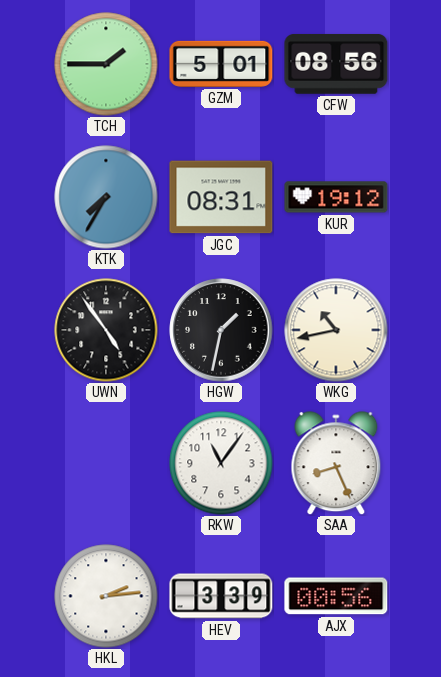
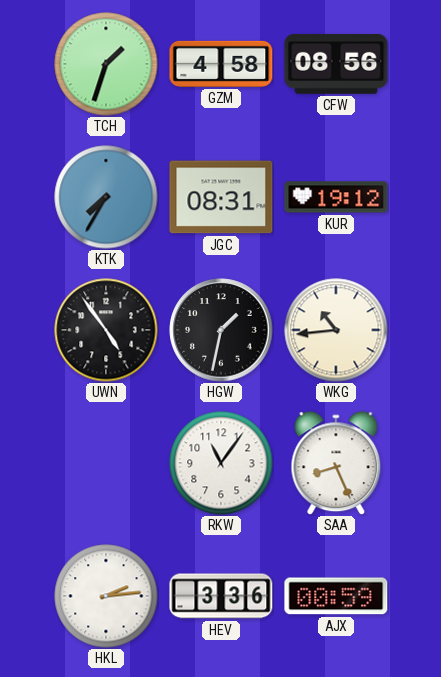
TCH: 1:45 -> 1:33 (106, 64)
GZM: 5:01 -> 4:58 (221, 64)
WKG: 10:43 -> 10:44 (336, 330)
HEV: 3:39 -> 3:36 (221, 596)
AJX: 00:56 -> 00:59 (336, 596)
